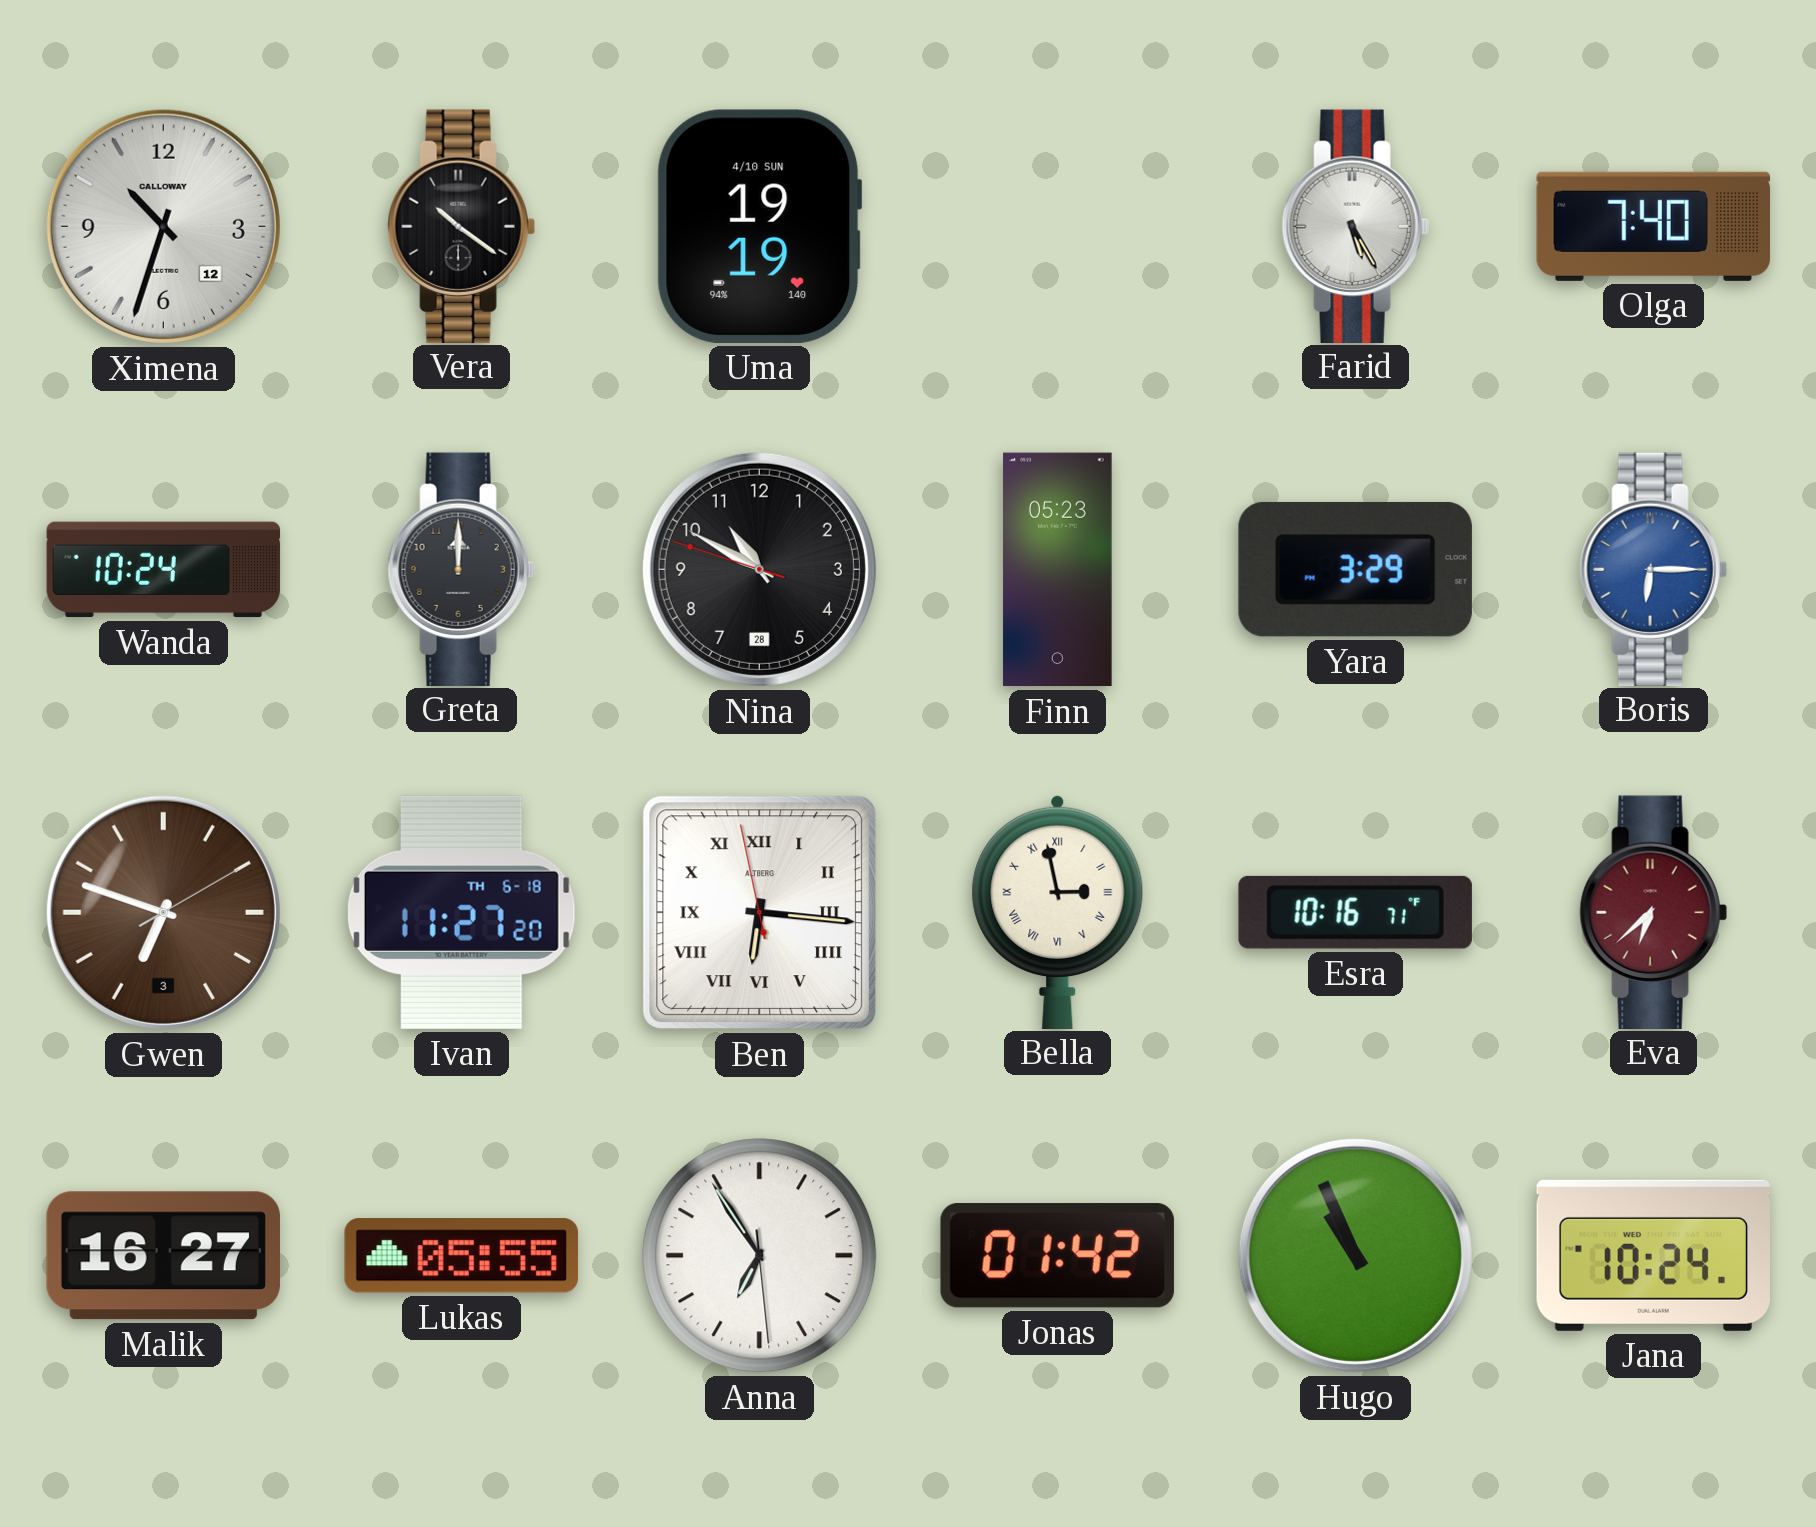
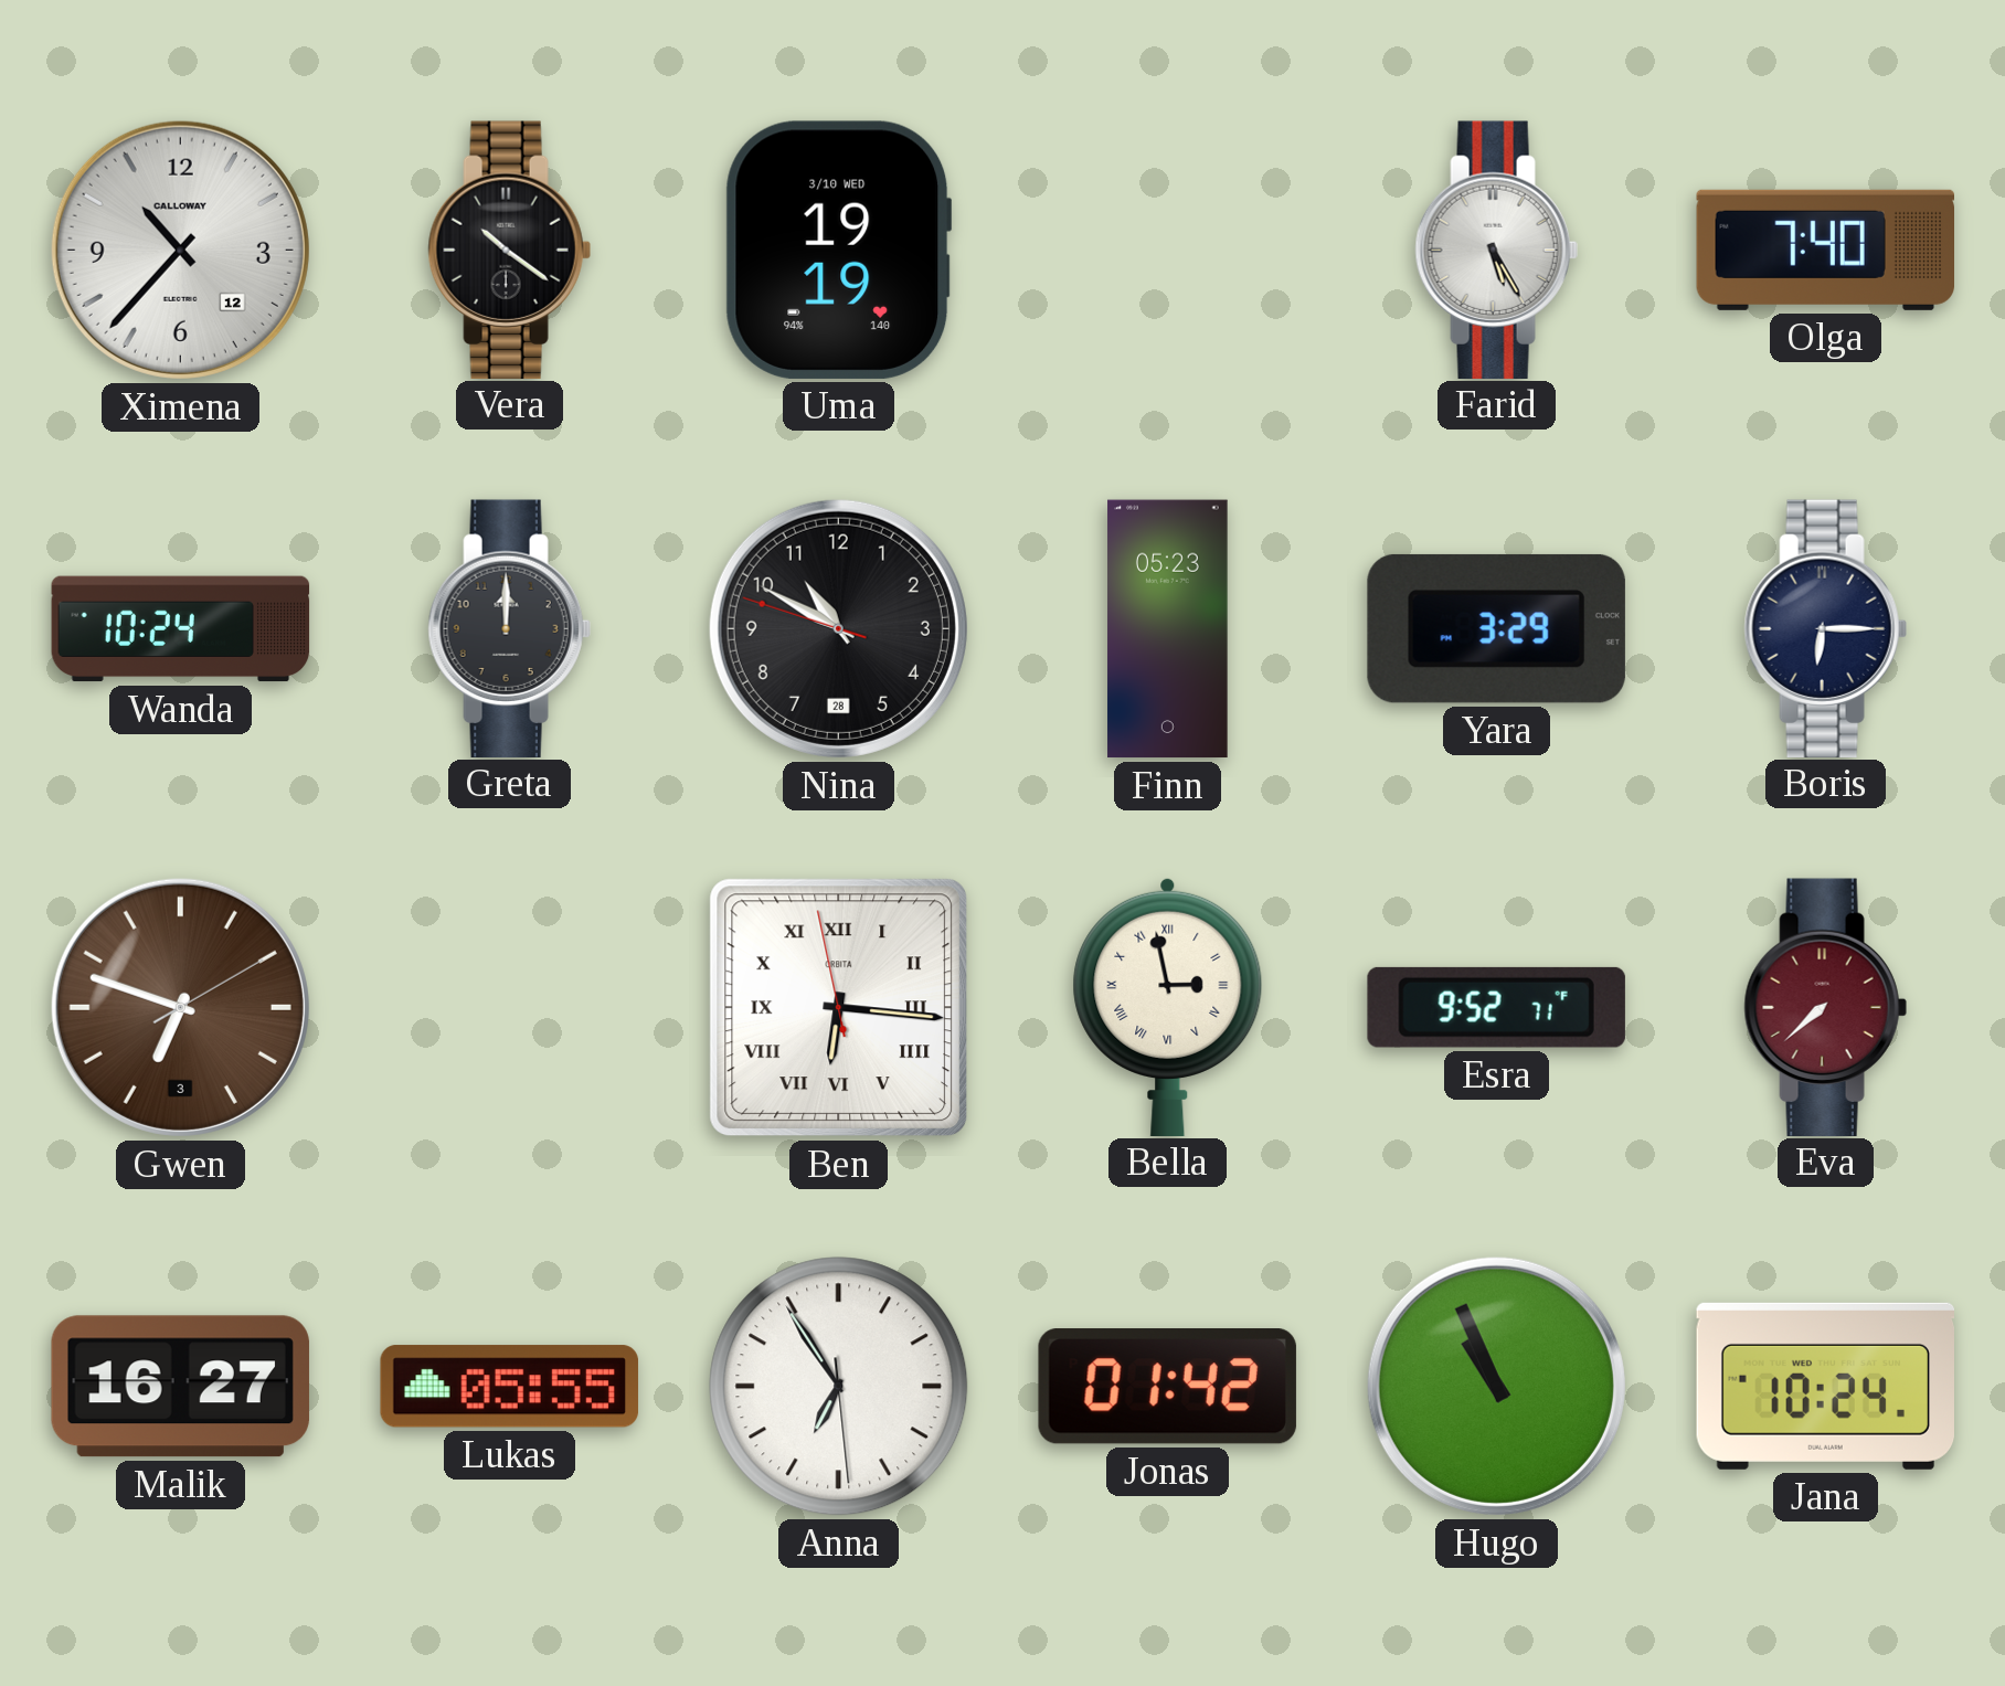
Ximena: 10:33 -> 10:37 (180, 250)
Uma date: 4/10 SUN -> 3/10 WED (838, 250)
Boris dial: blue -> navy (1825, 628)
Ivan: 11:27 -> none (461, 912)
Ben brand: ALTBERG -> ORBITA (839, 1008)
Esra: 10:16 -> 9:52 (1496, 1007)
Eva: 6:38 -> 7:38 (1825, 1007)
